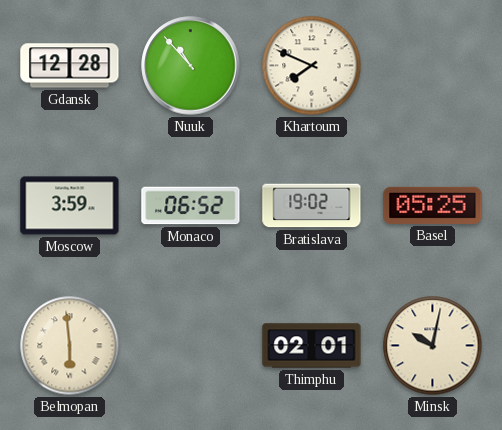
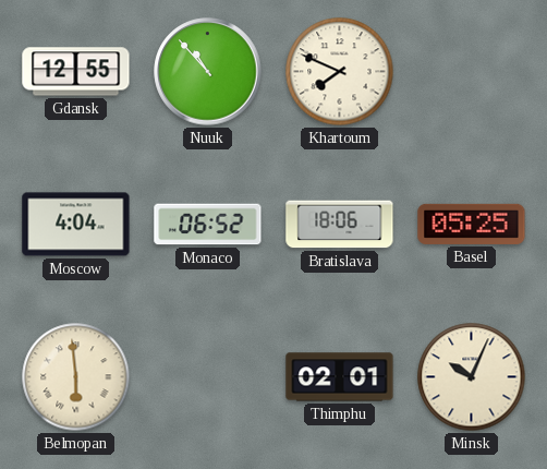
Gdansk: 12:28 -> 12:55 (76, 72)
Moscow: 3:59 -> 4:04 (76, 225)
Bratislava: 19:02 -> 18:06 (340, 225)
Minsk: 10:02 -> 10:04 (472, 377)
